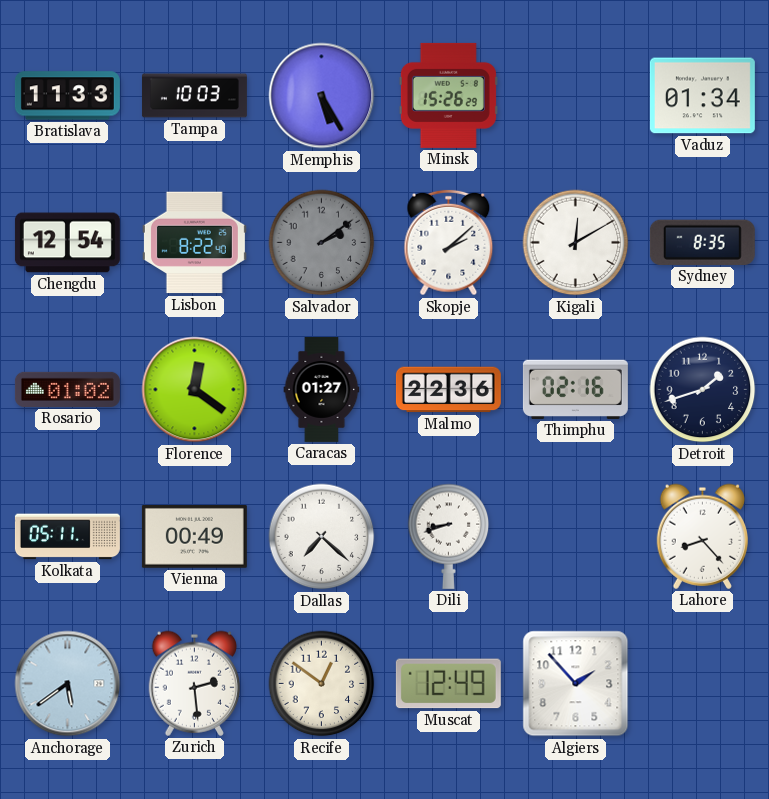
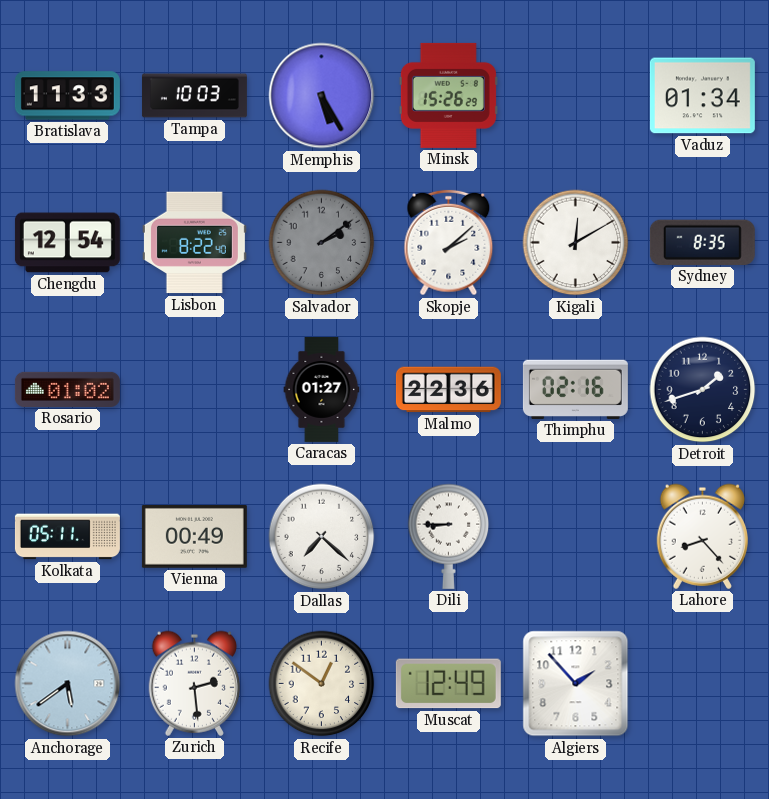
Florence: 12:21 -> none (195, 390)
Dili: 8:42 -> 8:45 (449, 536)
